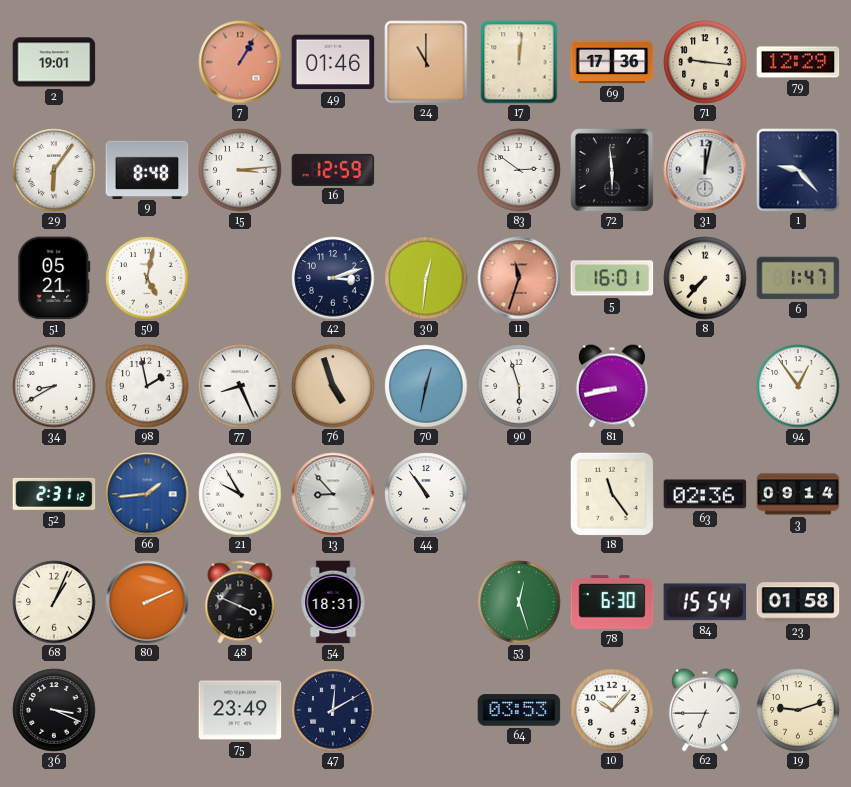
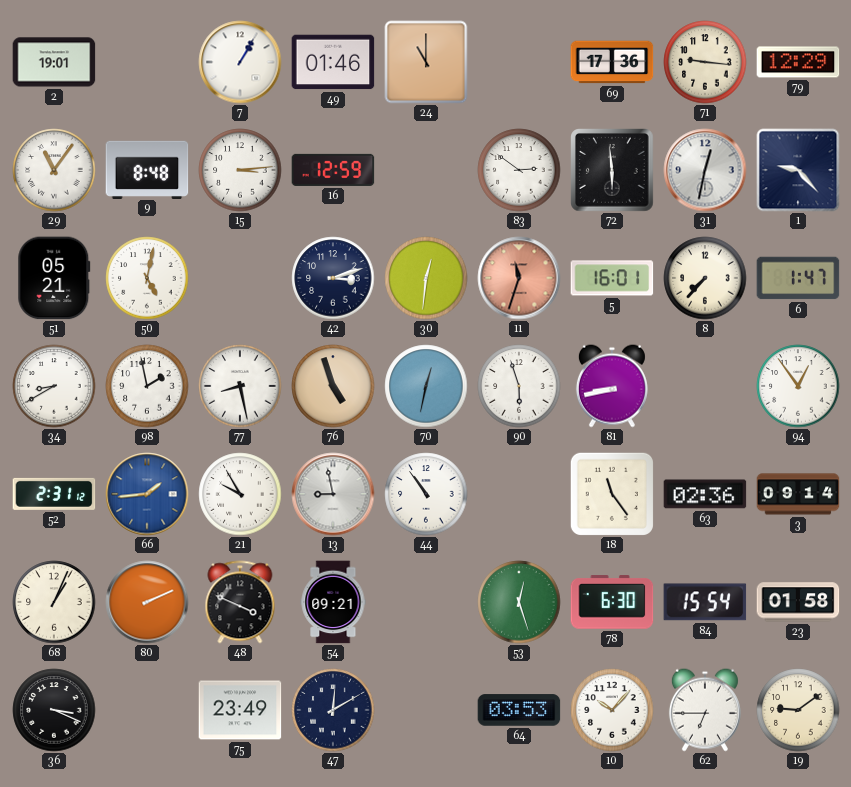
7 dial: salmon -> white (240, 62)
17: 12:01 -> none (519, 62)
29: 6:06 -> 11:06 (54, 170)
31: 12:02 -> 12:32 (705, 170)
77: 8:26 -> 8:28 (240, 386)
13: 8:53 -> 8:58 (333, 494)
54: 18:31 -> 09:21 (333, 602)
19: 9:12 -> 9:09 (798, 710)
